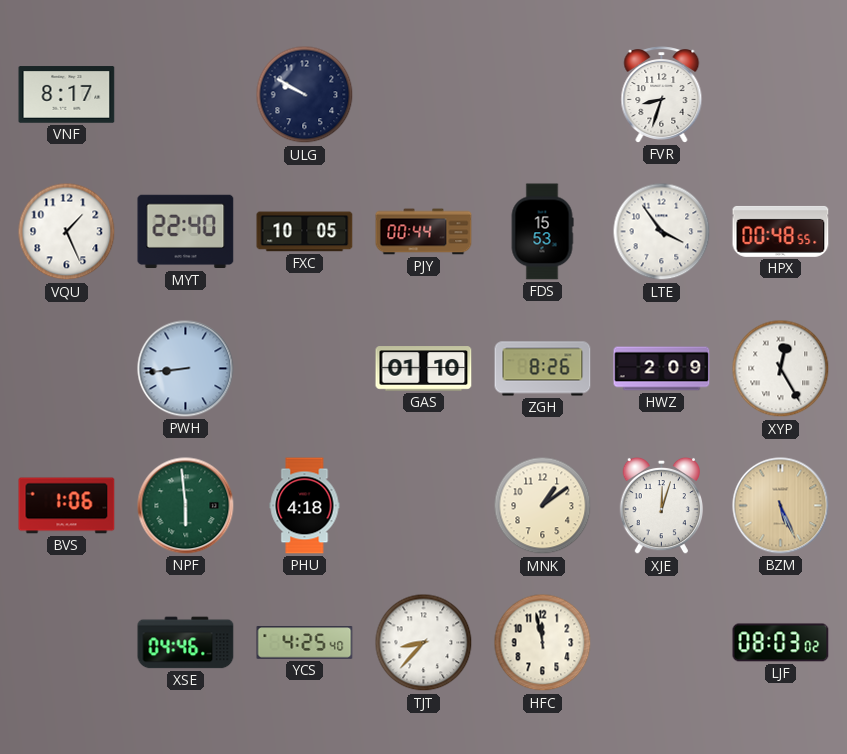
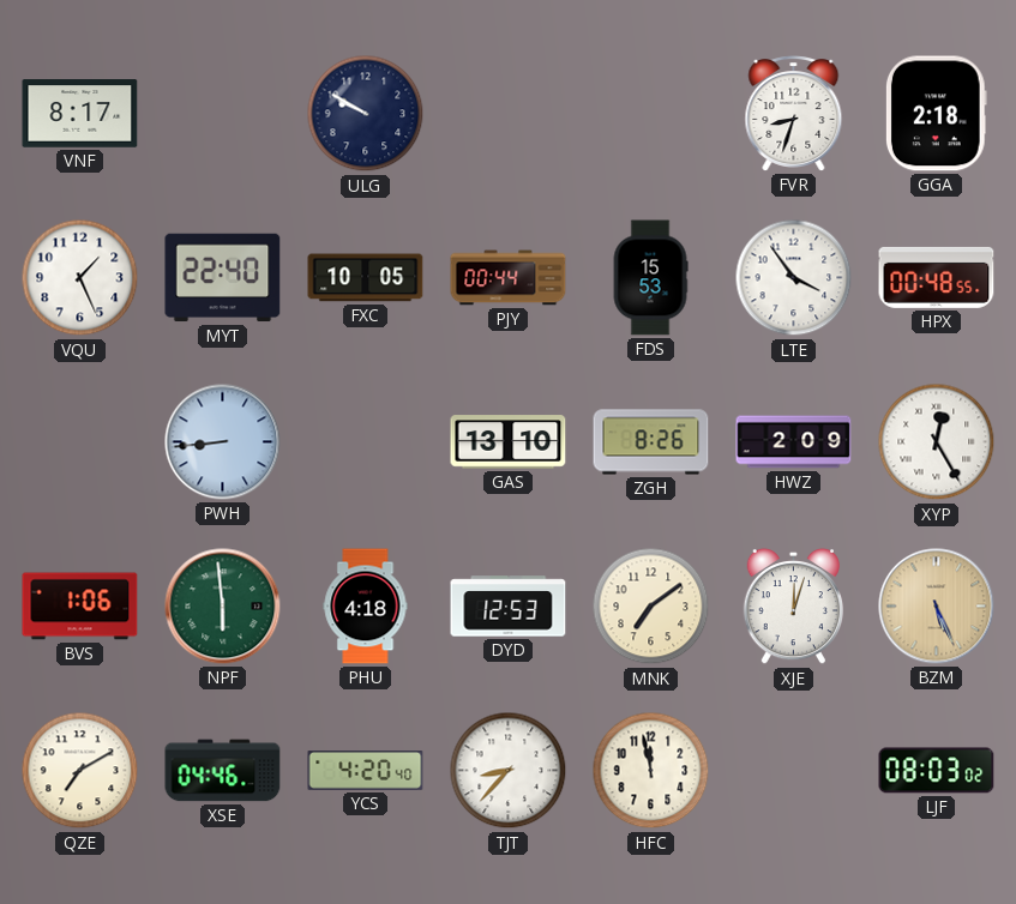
GGA: none -> 2:18 (936, 114)
GAS: 01:10 -> 13:10 (509, 442)
DYD: none -> 12:53 (509, 607)
MNK: 1:09 -> 7:09 (651, 607)
QZE: none -> 7:10 (80, 771)
YCS: 4:25 -> 4:20 (366, 771)
